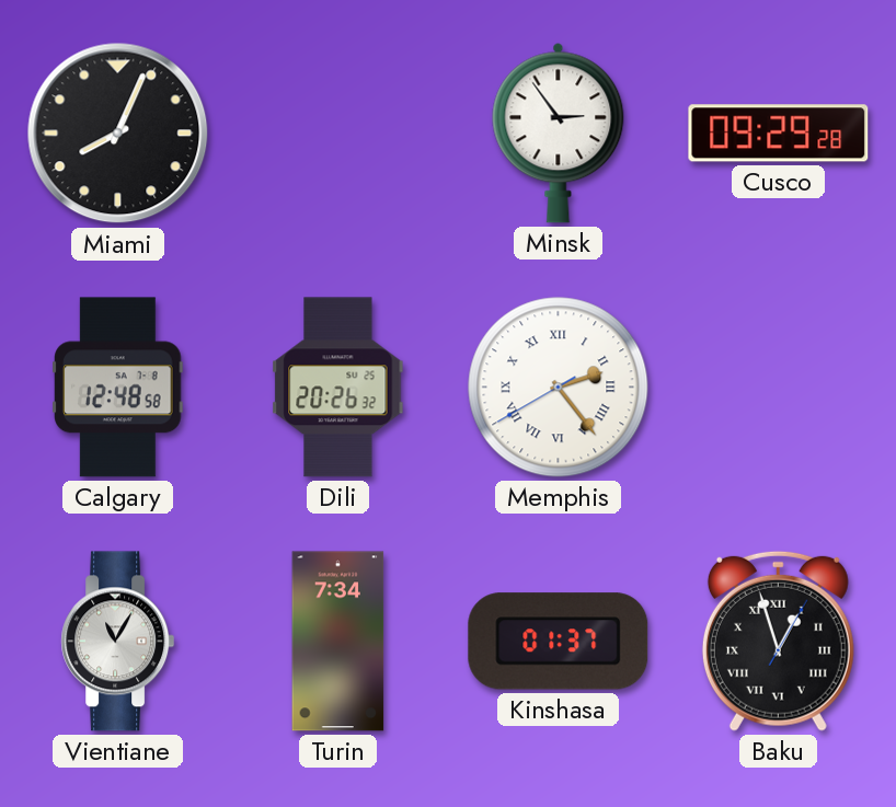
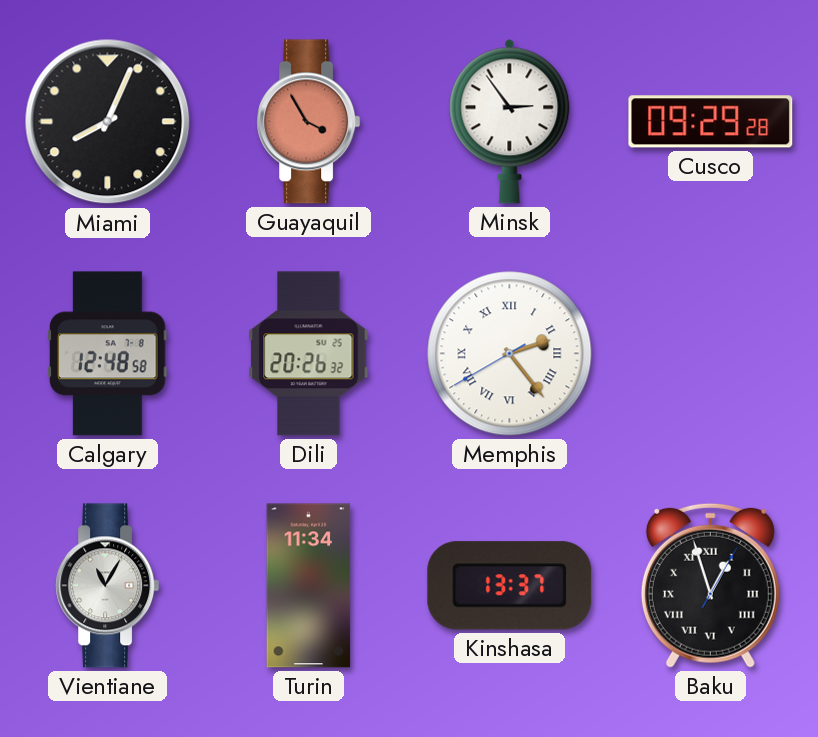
Guayaquil: none -> 3:55 (309, 122)
Turin: 7:34 -> 11:34 (309, 586)
Kinshasa: 01:37 -> 13:37 (510, 586)
